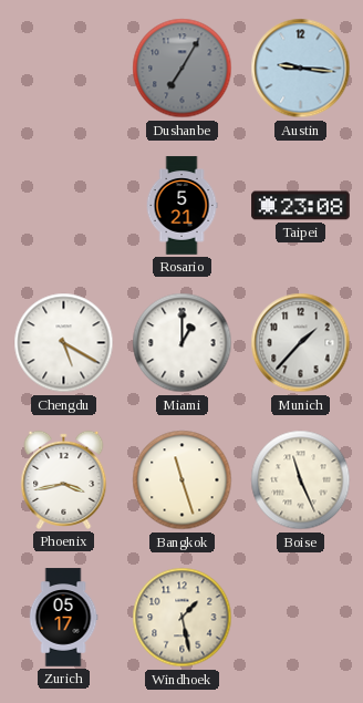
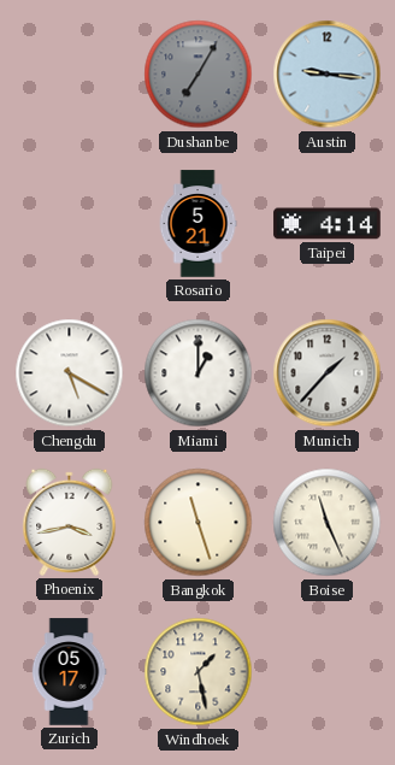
Taipei: 23:08 -> 4:14 (328, 224)
